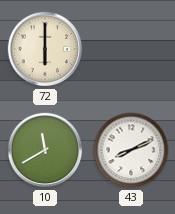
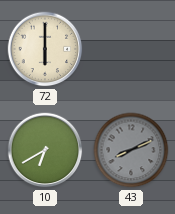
10: 11:40 -> 6:40 (45, 150)
43 dial: white -> grey (131, 150)
